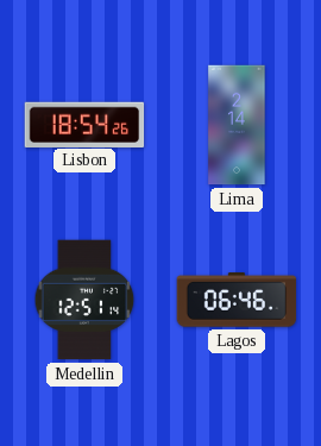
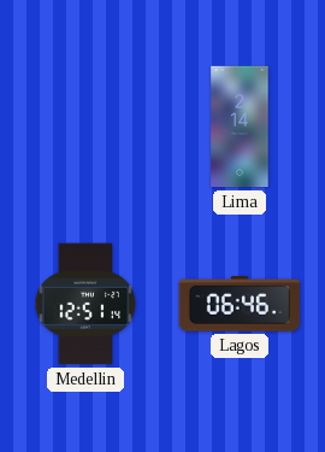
Lisbon: 18:54 -> none (84, 124)
